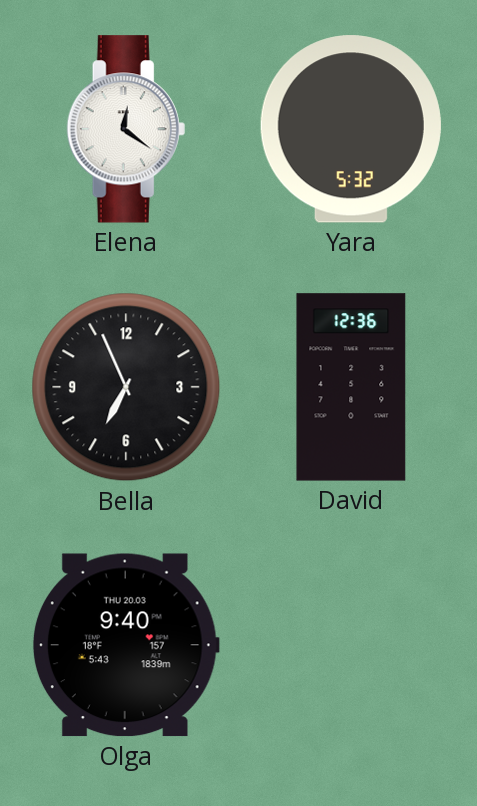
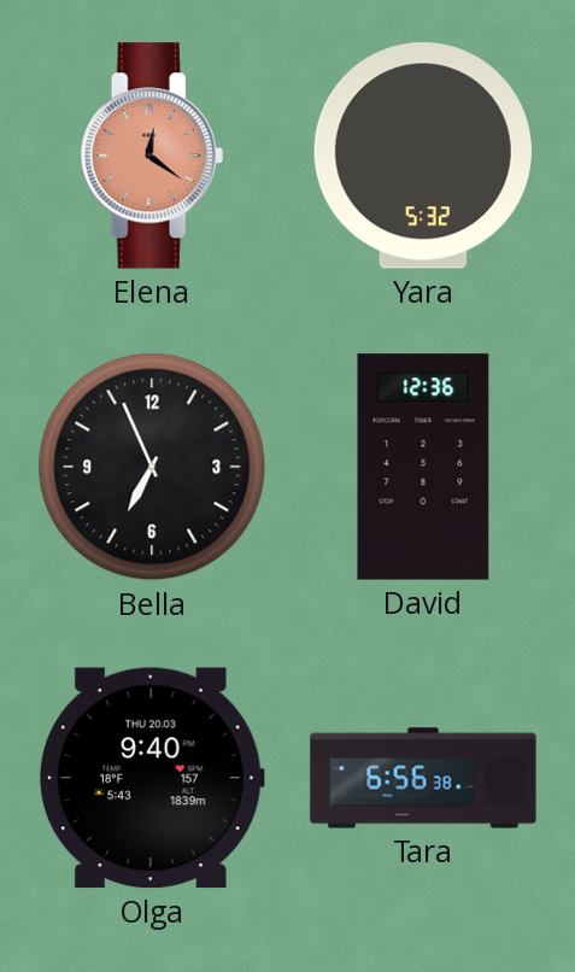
Elena dial: white -> salmon (152, 156)
Tara: none -> 6:56 (423, 778)
